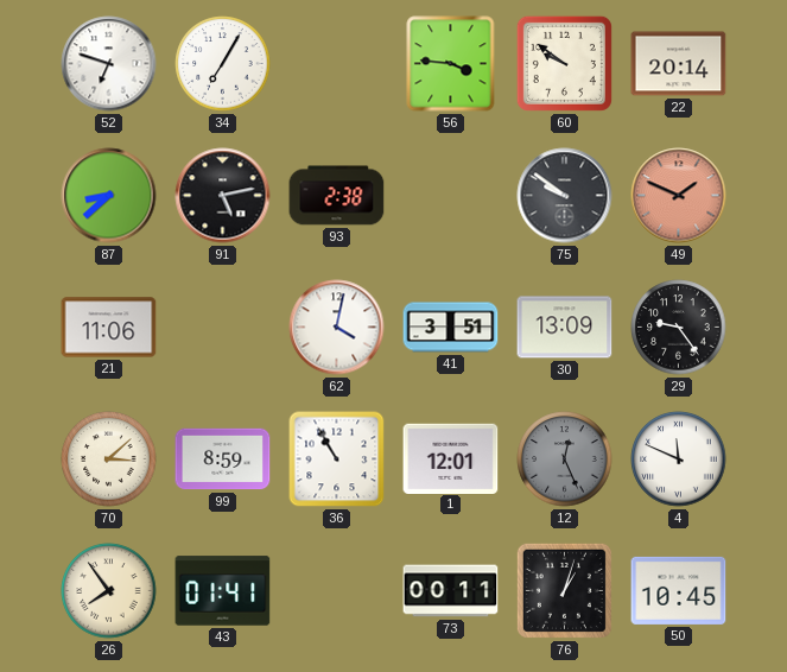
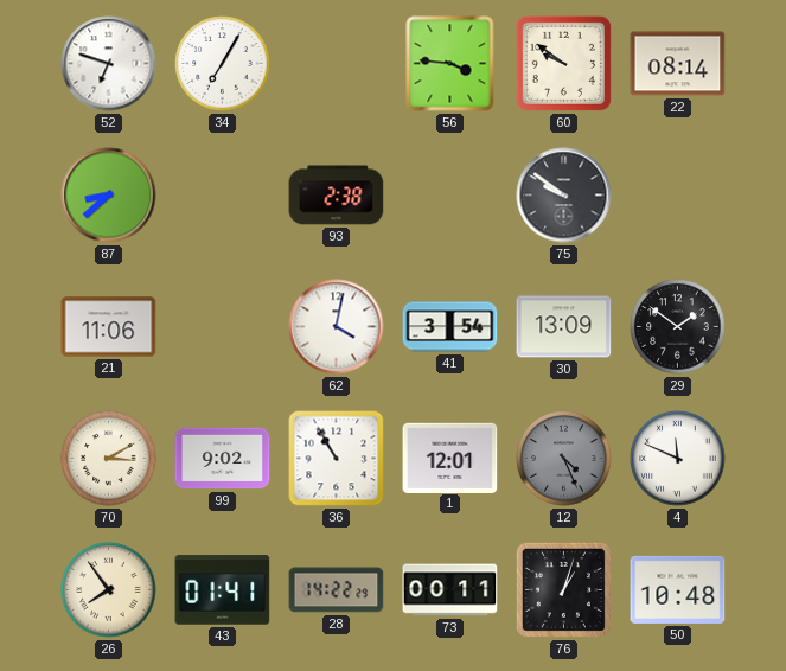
22: 20:14 -> 08:14 (678, 64)
91: 5:13 -> none (223, 196)
49: 1:49 -> none (679, 196)
41: 3:51 -> 3:54 (450, 327)
29: 9:24 -> 1:51 (678, 327)
70: 3:08 -> 3:10 (109, 459)
99: 8:59 -> 9:02 (223, 459)
12: 12:26 -> 4:26 (564, 459)
28: none -> 14:22 (337, 590)
50: 10:45 -> 10:48 (678, 589)
